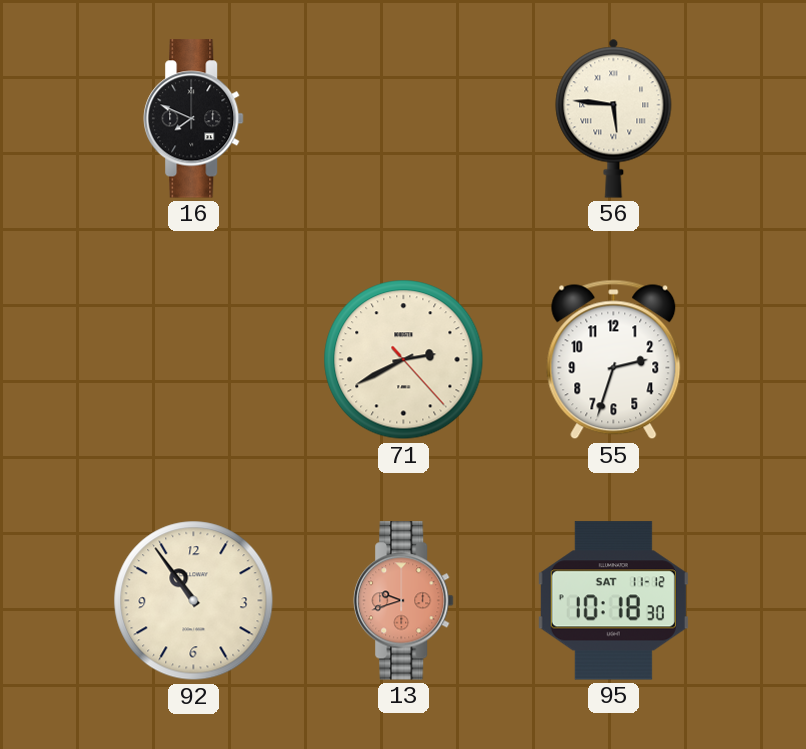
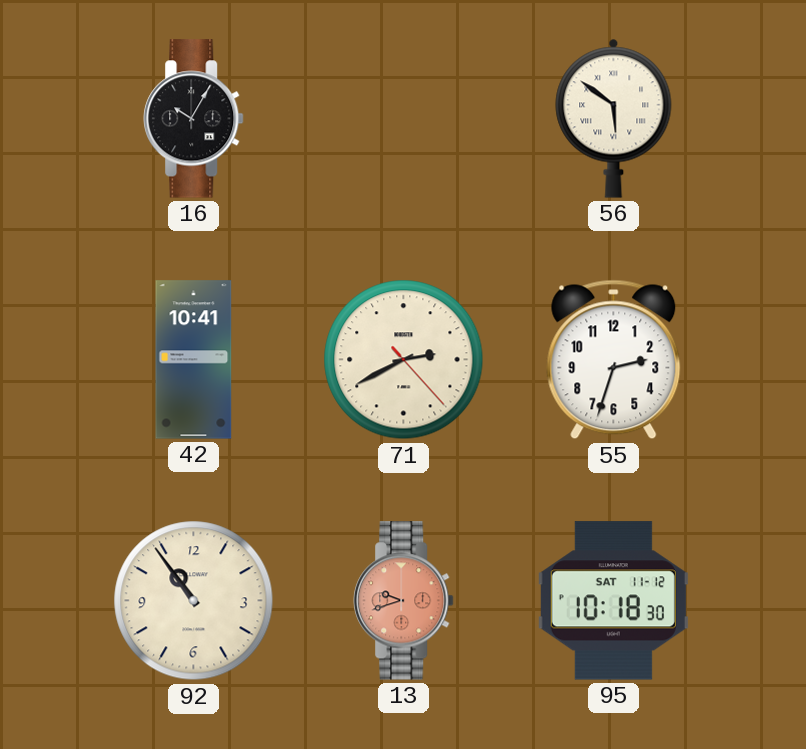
16: 7:49 -> 10:05 (194, 119)
56: 5:46 -> 5:51 (614, 118)
42: none -> 10:41 (194, 360)
